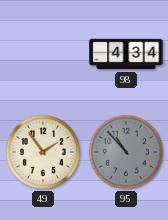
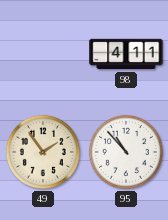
98: 4:34 -> 4:11 (126, 54)
95 dial: grey -> white (126, 152)
